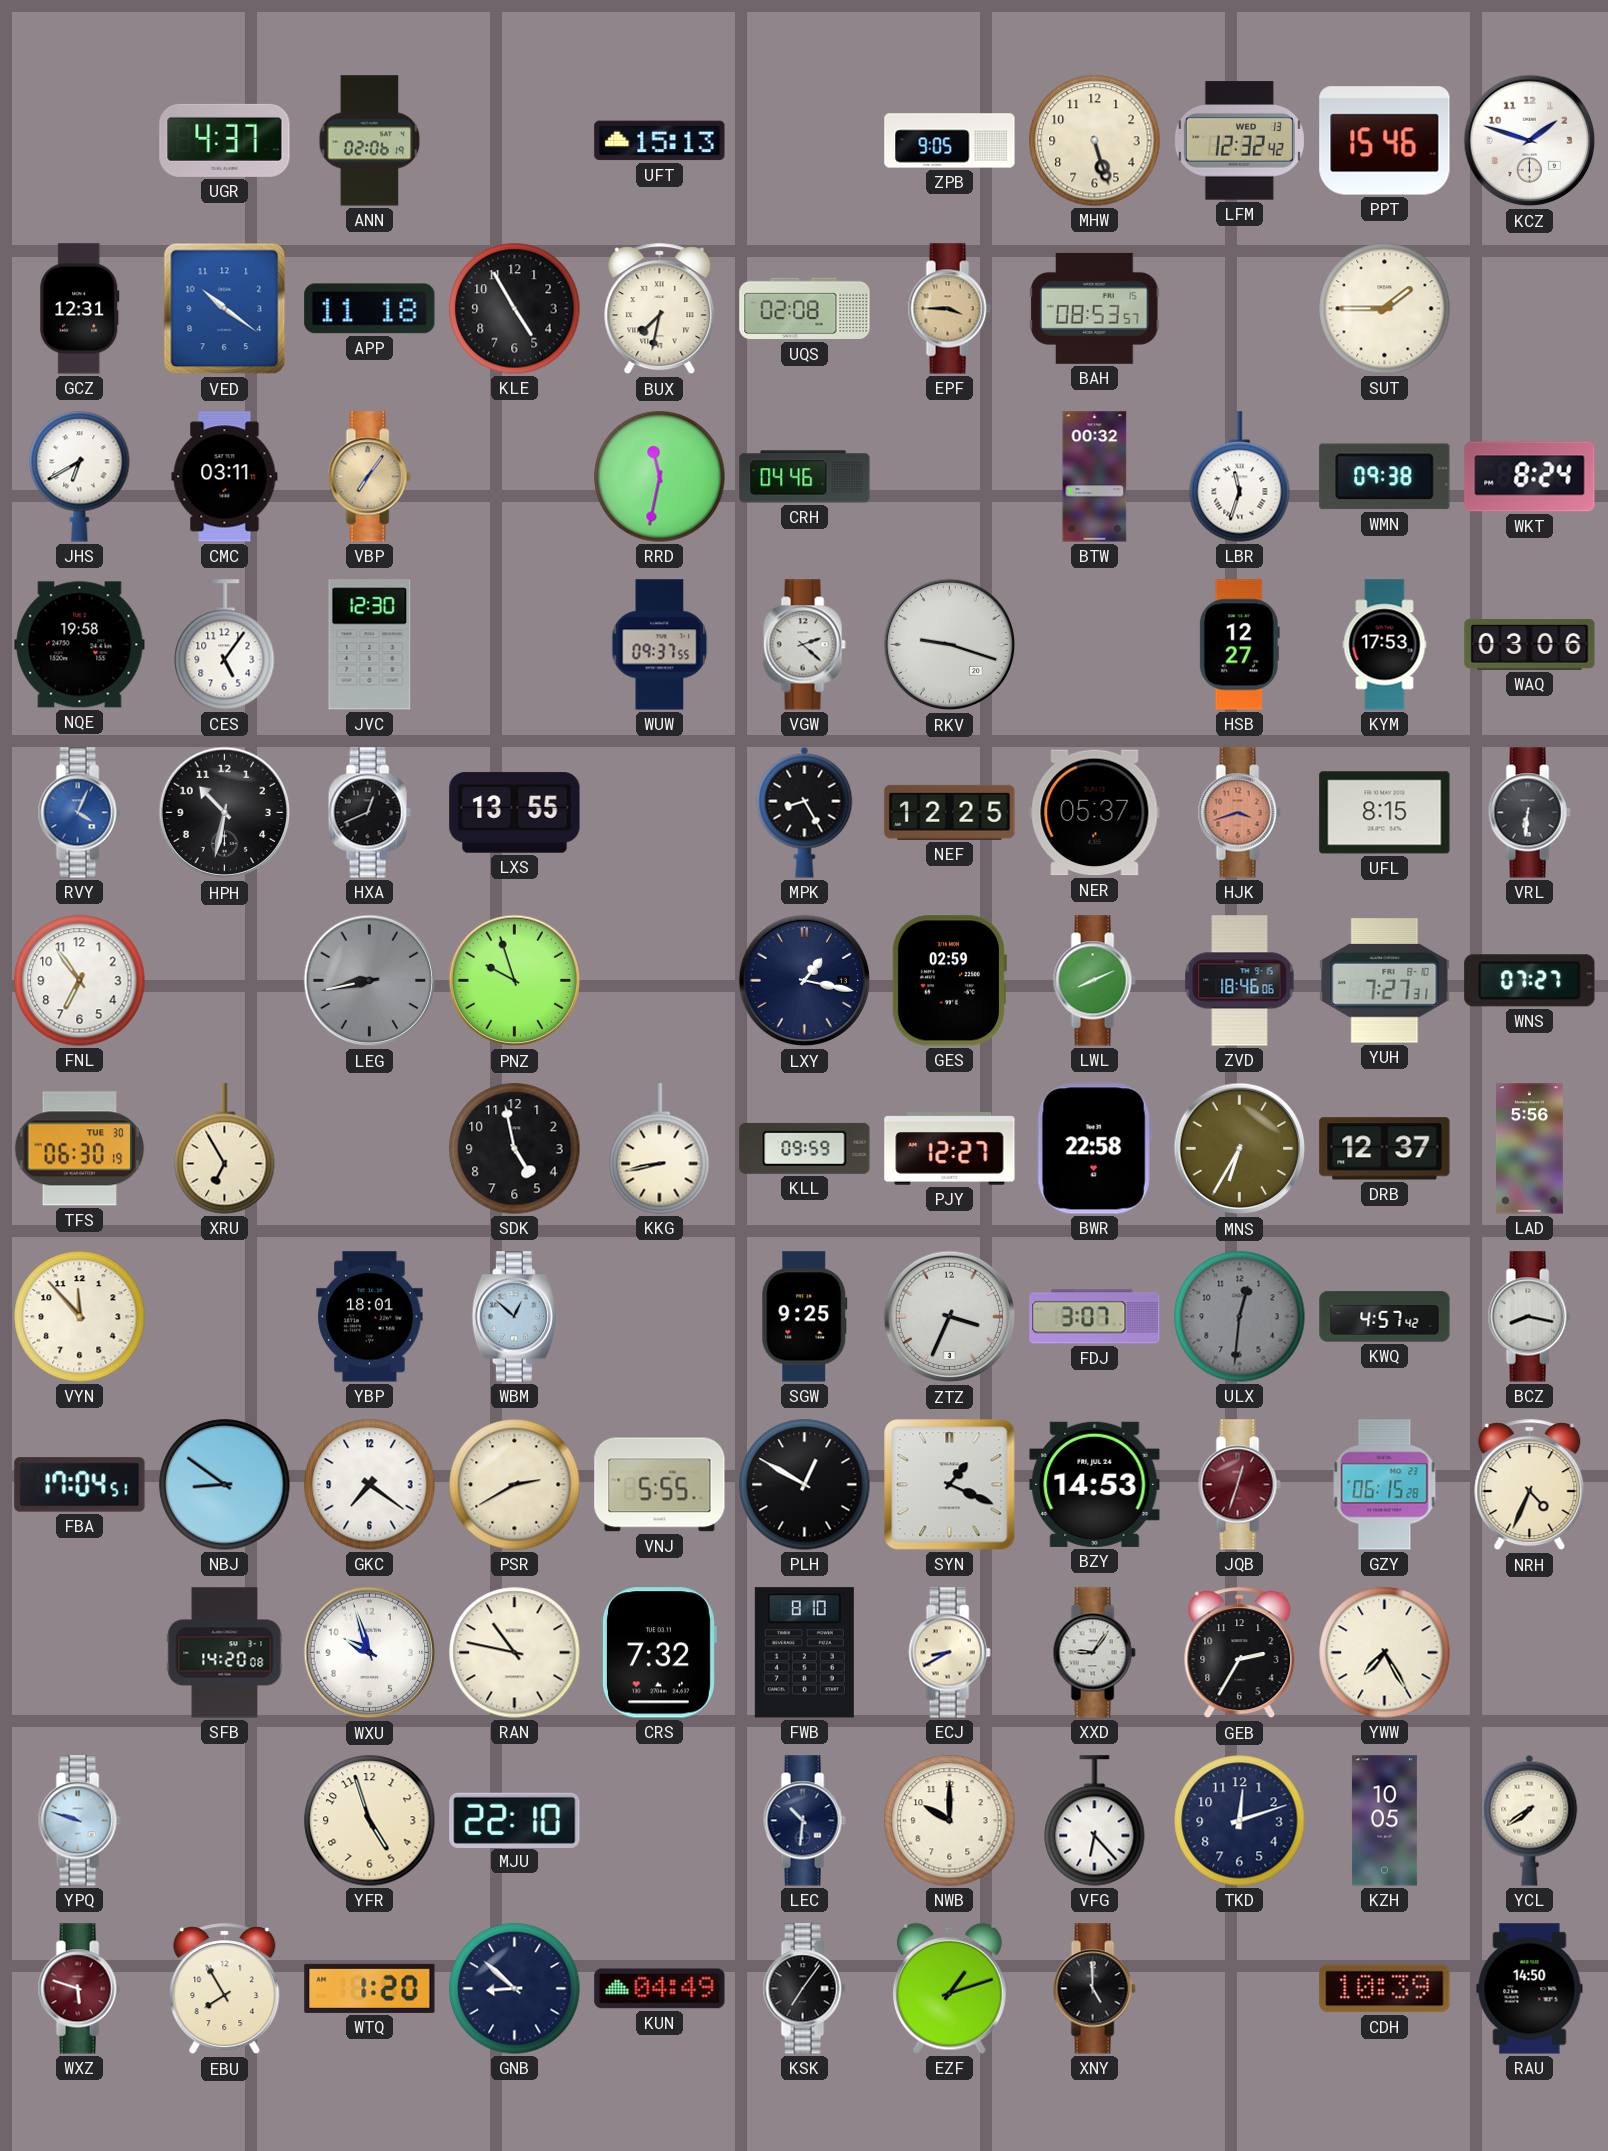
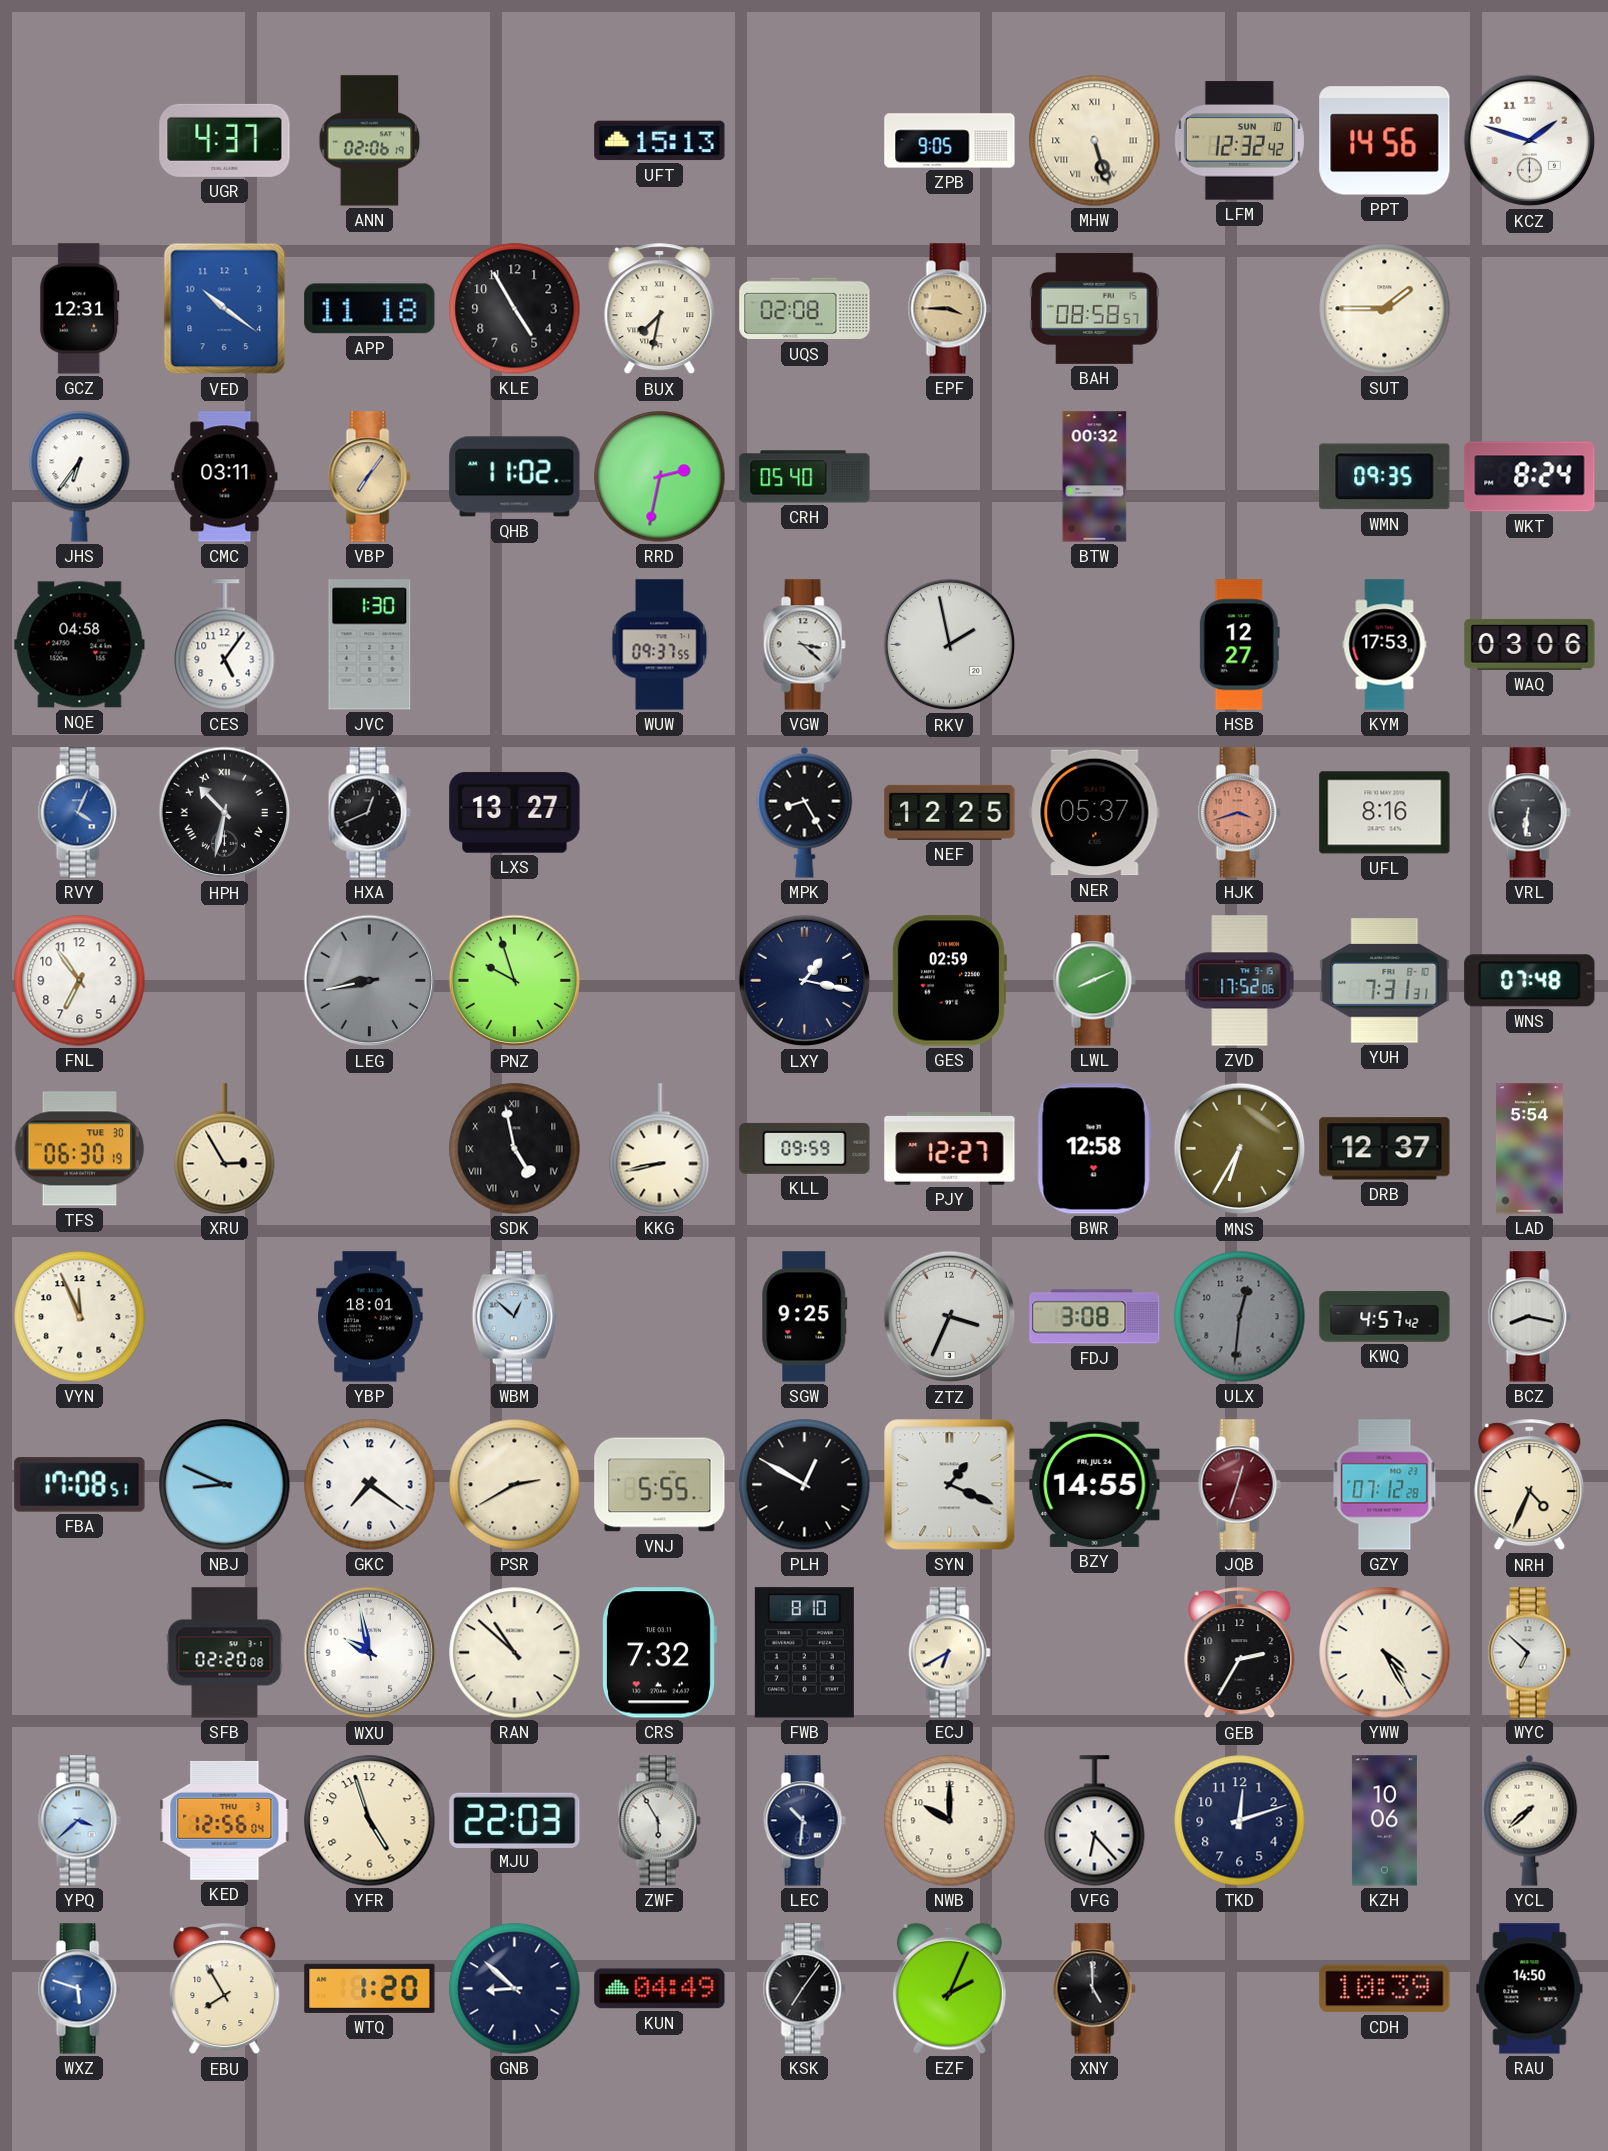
MHW numerals: Arabic -> Roman (1095, 141)
LFM date: WED 13 -> SUN 10 (1239, 141)
PPT: 15:46 -> 14:56 (1385, 141)
BAH: 08:53 -> 08:58 (1094, 308)
JHS: 6:40 -> 6:36 (80, 477)
QHB: none -> 11:02 (515, 477)
RRD: 11:32 -> 2:32 (660, 477)
CRH: 04:46 -> 05:40 (805, 477)
LBR: 11:33 -> none (1240, 477)
WMN: 09:38 -> 09:35 (1385, 477)
NQE: 19:58 -> 04:58 (80, 645)
JVC: 12:30 -> 1:30 (370, 645)
VGW: 2:22 -> 3:22 (804, 645)
RKV: 9:18 -> 1:58 (950, 645)
HPH numerals: Arabic -> Roman (225, 813)
LXS: 13:55 -> 13:27 (515, 813)
UFL: 8:15 -> 8:16 (1385, 813)
ZVD: 18:46 -> 17:52 (1240, 981)
YUH: 7:27 -> 7:31 (1385, 981)
WNS: 07:27 -> 07:48 (1530, 981)
XRU: 6:55 -> 2:55 (225, 1149)
SDK numerals: Arabic -> Roman (515, 1149)
BWR: 22:58 -> 12:58 (1094, 1149)
LAD: 5:56 -> 5:54 (1529, 1149)
VYN: 11:53 -> 11:56 (80, 1317)
FDJ: 3:07 -> 3:08 (1095, 1317)
FBA: 17:04 -> 17:08 (80, 1485)
NBJ: 8:51 -> 8:49 (225, 1485)
BZY: 14:53 -> 14:55 (1095, 1484)
GZY: 06:15 -> 07:12 (1385, 1485)
SFB: 14:20 -> 02:20 (225, 1653)
WXU: 9:57 -> 9:58 (370, 1653)
RAN: 10:47 -> 10:52 (515, 1653)
ECJ: 8:40 -> 6:40 (949, 1653)
XXD: 9:06 -> none (1094, 1653)
YWW: 7:25 -> 4:25 (1385, 1653)
WYC: none -> 6:52 (1529, 1653)
YPQ: 9:48 -> 3:38 (79, 1821)
KED: none -> 12:56 (225, 1820)
MJU: 22:10 -> 22:03 (515, 1820)
ZWF: none -> 5:55 (659, 1821)
KZH: 10:05 -> 10:06 (1384, 1821)
YCL: 7:39 -> 7:38 (1530, 1820)
WXZ dial: burgundy -> blue (79, 1989)
EZF: 1:12 -> 2:04 (949, 1988)
